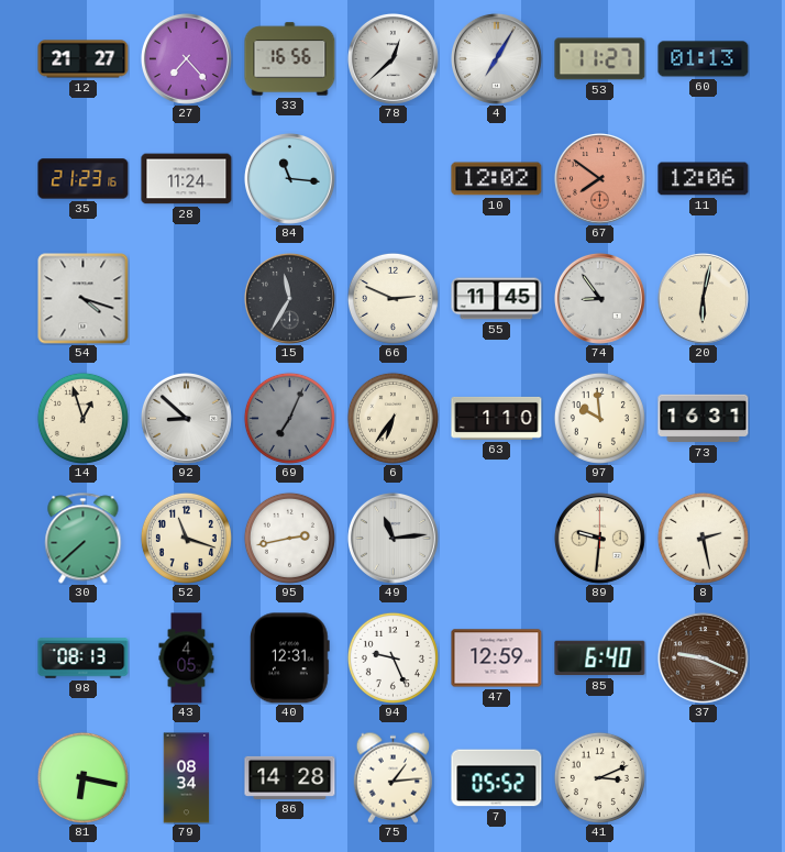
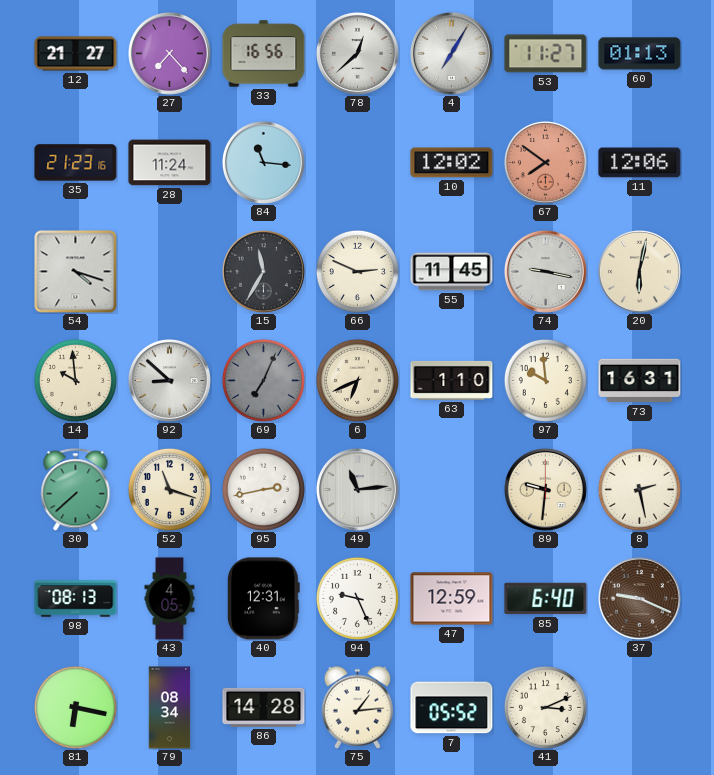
74: 8:54 -> 9:17 (545, 271)
14: 12:57 -> 9:59 (75, 380)
6: 6:36 -> 6:41 (357, 380)
